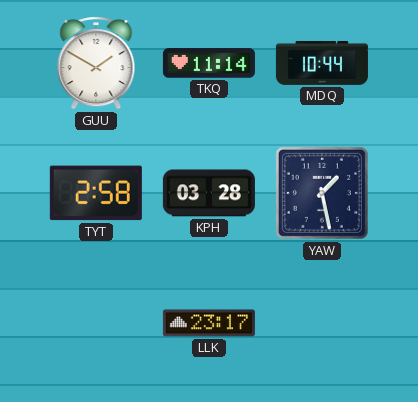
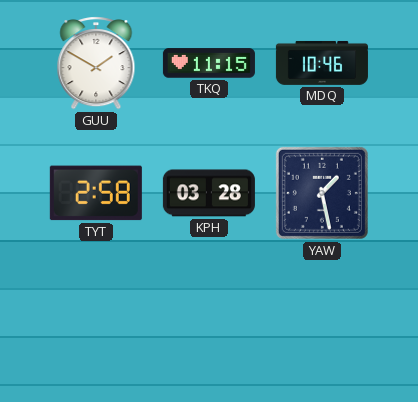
TKQ: 11:14 -> 11:15 (209, 63)
MDQ: 10:44 -> 10:46 (322, 63)
LLK: 23:17 -> none (209, 323)
